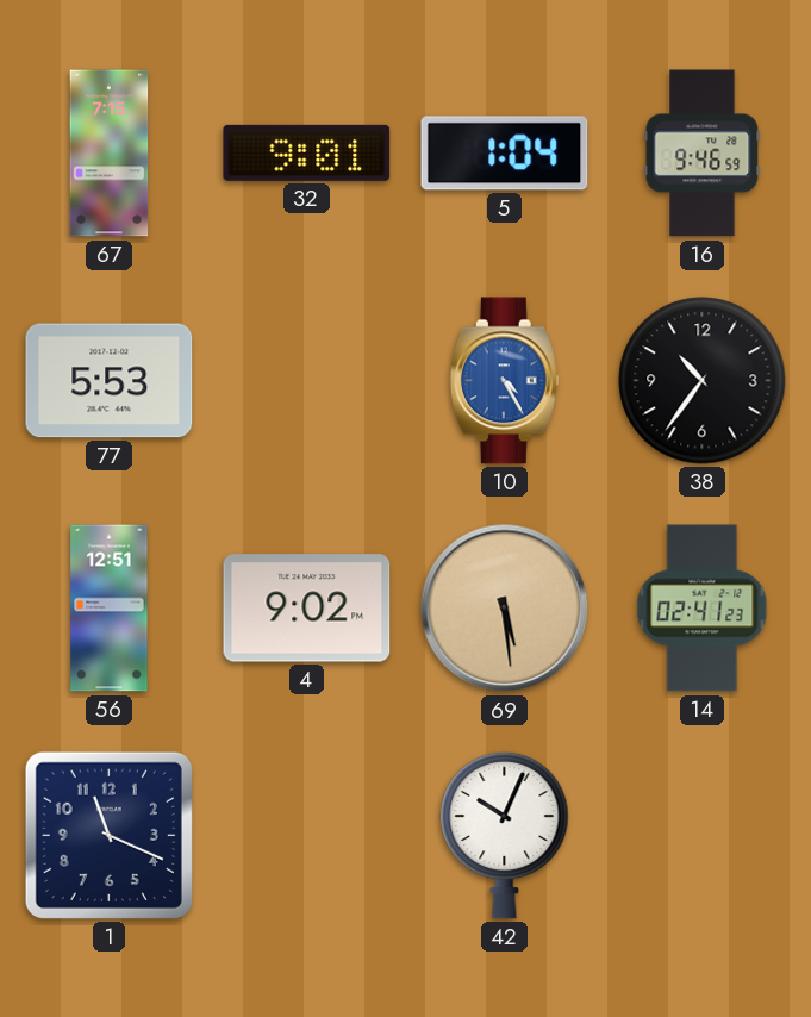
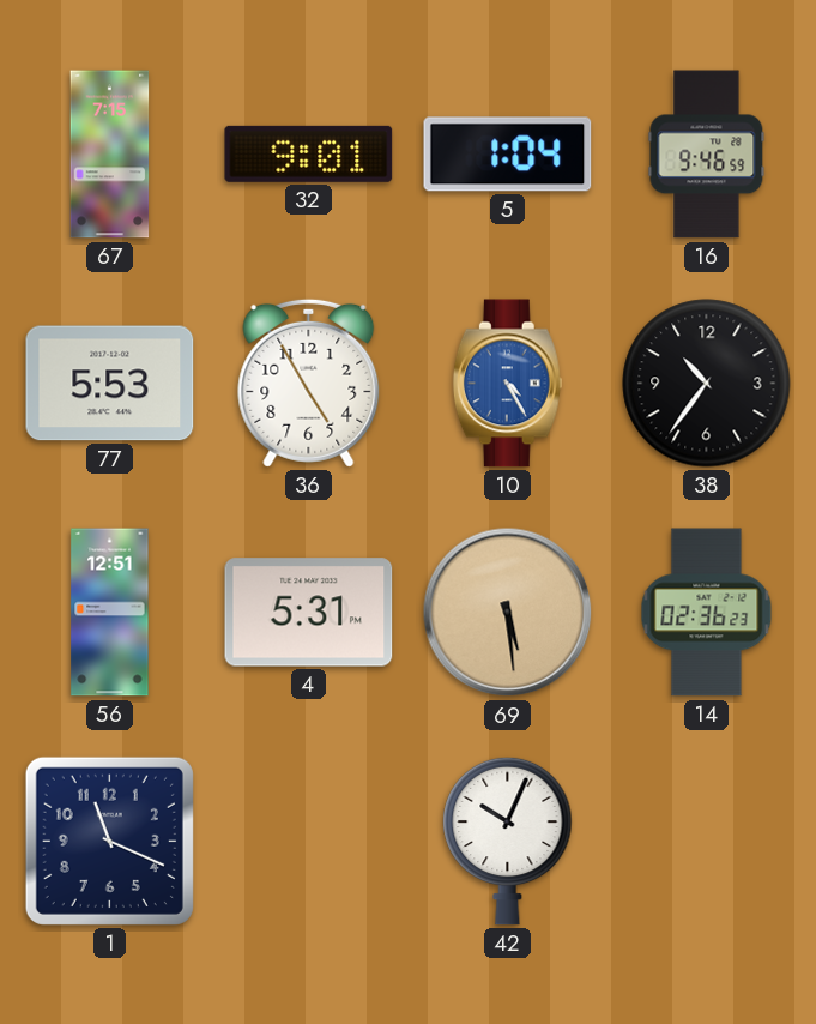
36: none -> 4:55 (309, 383)
4: 9:02 -> 5:31 (309, 613)
14: 02:41 -> 02:36 (707, 613)
